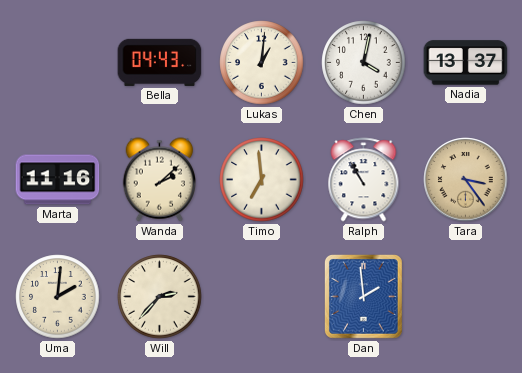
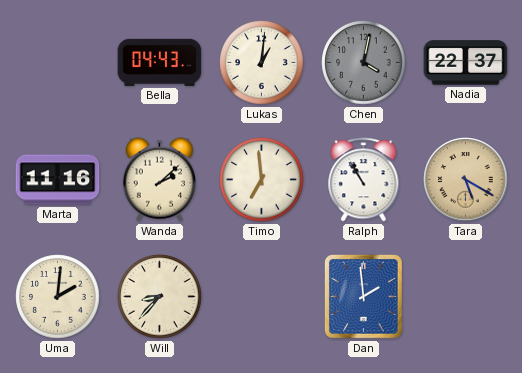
Chen dial: white -> grey (364, 63)
Nadia: 13:37 -> 22:37 (466, 63)
Tara: 3:24 -> 5:20 (466, 180)
Will: 2:37 -> 8:37 (160, 297)
